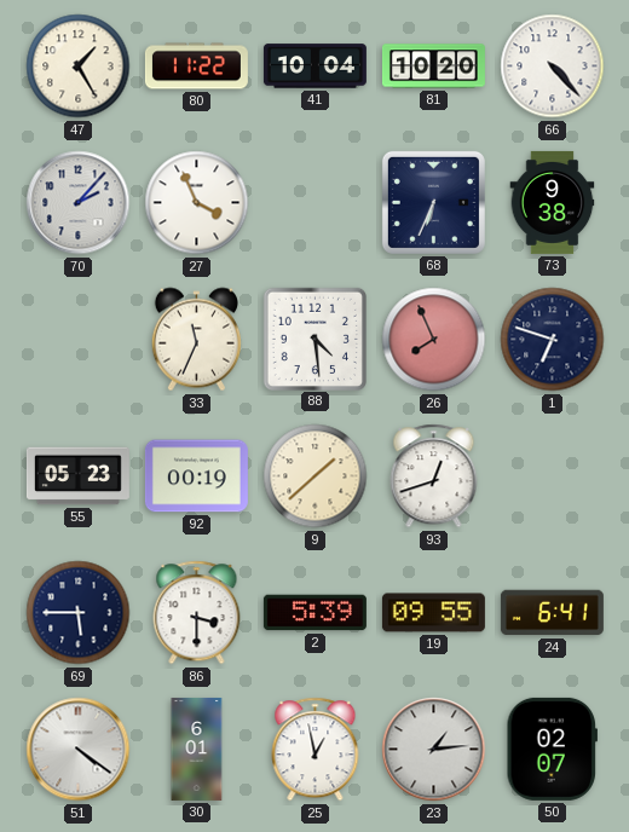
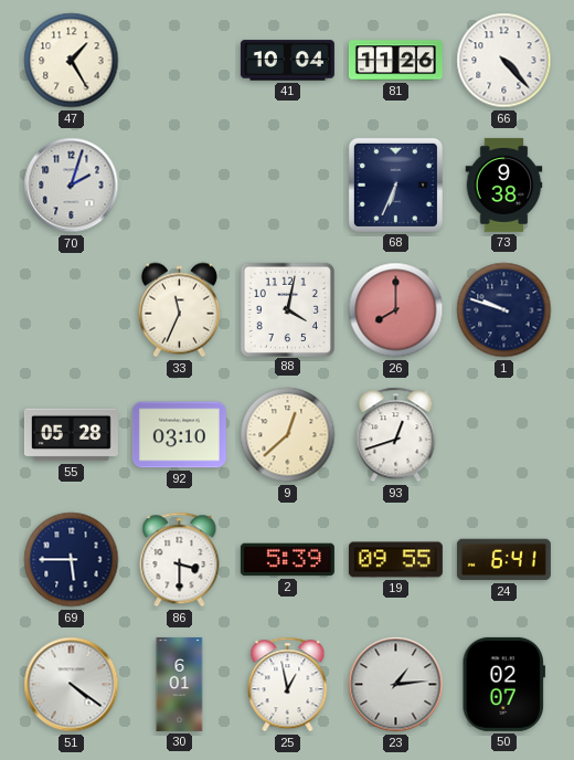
80: 11:22 -> none (196, 67)
81: 10:20 -> 11:26 (395, 61)
70: 2:07 -> 2:03 (72, 186)
27: 3:56 -> none (197, 203)
88: 4:29 -> 4:02 (287, 309)
26: 7:56 -> 8:00 (396, 310)
1: 6:48 -> 9:48 (504, 310)
55: 05:23 -> 05:28 (71, 435)
92: 00:19 -> 03:10 (179, 435)
9: 1:38 -> 12:38 (288, 435)
